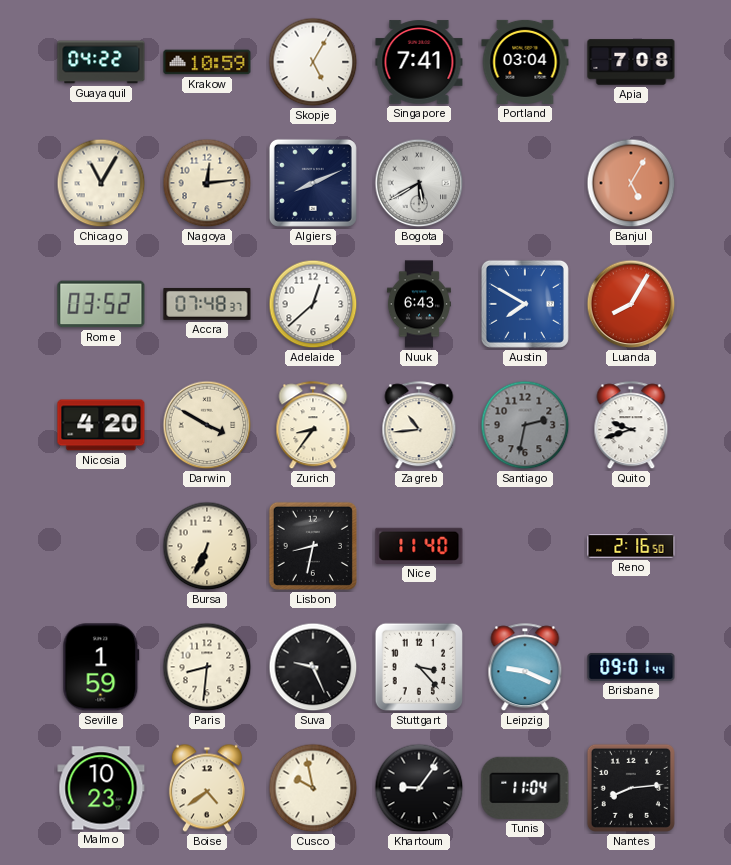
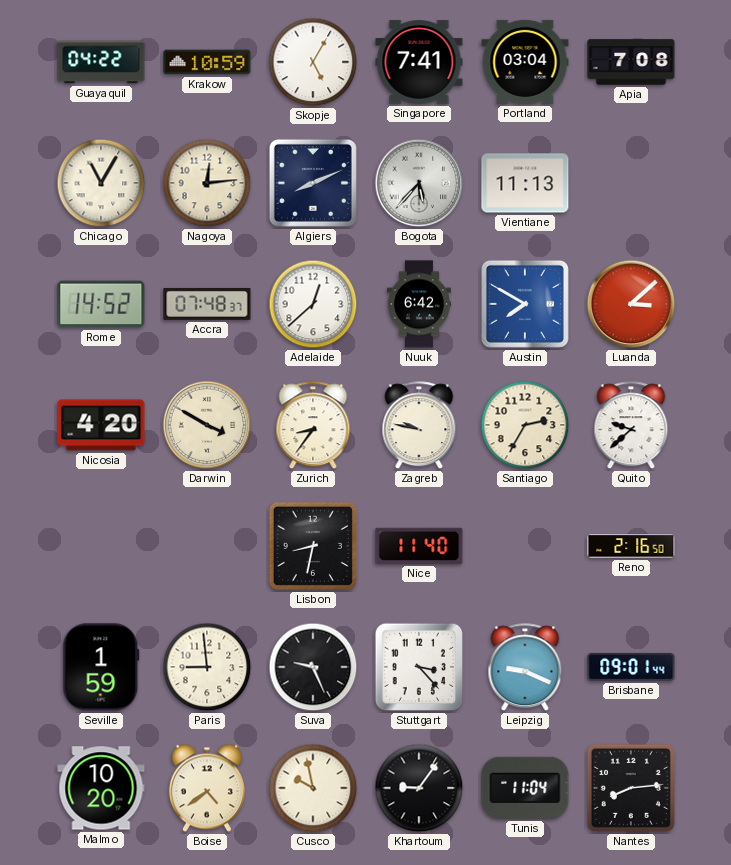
Bogota: 5:40 -> 5:37 (419, 183)
Vientiane: none -> 11:13 (525, 183)
Banjul: 5:05 -> none (631, 183)
Rome: 03:52 -> 14:52 (101, 304)
Nuuk: 6:43 -> 6:42 (419, 304)
Luanda: 8:05 -> 3:08 (631, 304)
Zagreb: 10:44 -> 9:47 (419, 426)
Santiago: 2:32 -> 2:35 (525, 425)
Santiago dial: grey -> cream (525, 425)
Quito: 9:42 -> 9:38 (631, 426)
Bursa: 6:34 -> none (207, 546)
Paris: 8:31 -> 8:59 (207, 667)
Malmo: 10:23 -> 10:20 (101, 788)
